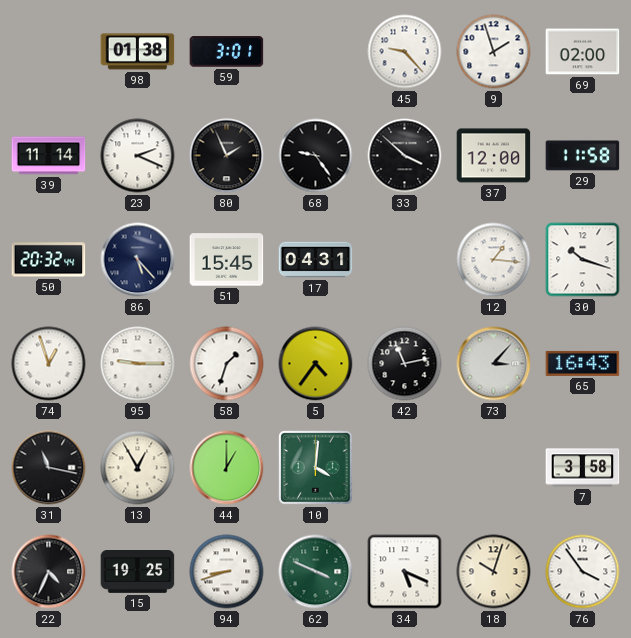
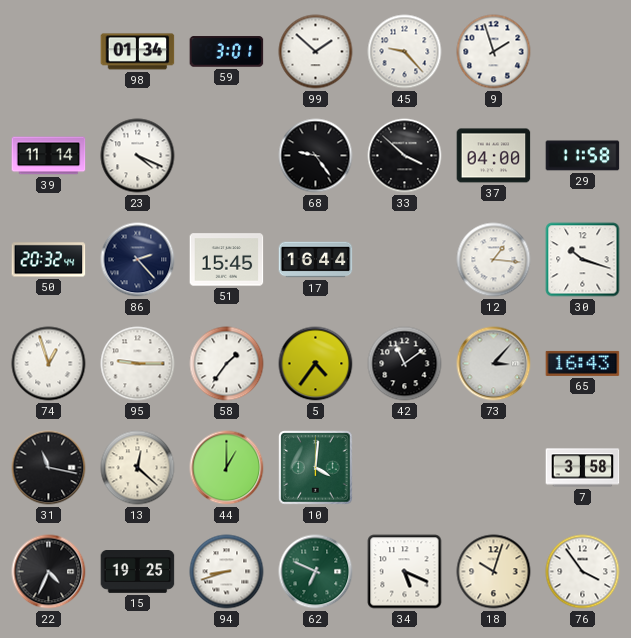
98: 01:38 -> 01:34 (138, 52)
99: none -> 1:52 (316, 52)
69: 02:00 -> none (583, 52)
23: 2:19 -> 4:19 (138, 156)
80: 1:56 -> none (227, 156)
37: 12:00 -> 04:00 (494, 156)
86: 5:23 -> 2:23 (138, 260)
17: 04:31 -> 16:44 (316, 260)
58: 1:33 -> 1:36 (227, 364)
42: 11:13 -> 11:09 (405, 364)
13: 12:55 -> 12:22 (138, 468)
62: 3:49 -> 6:49 (316, 572)
